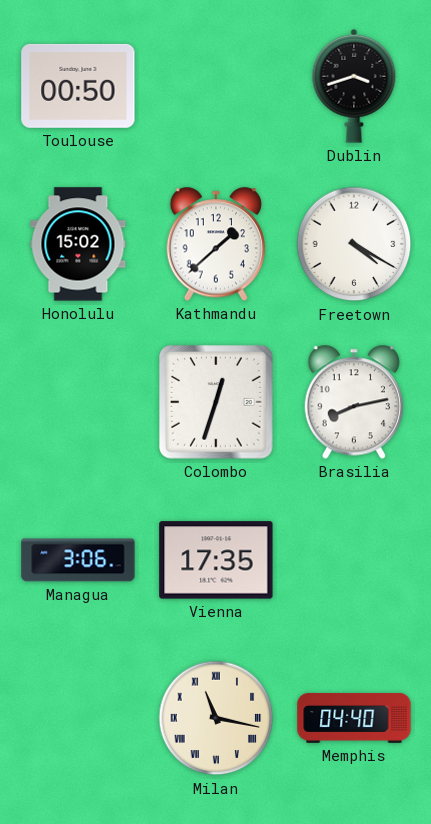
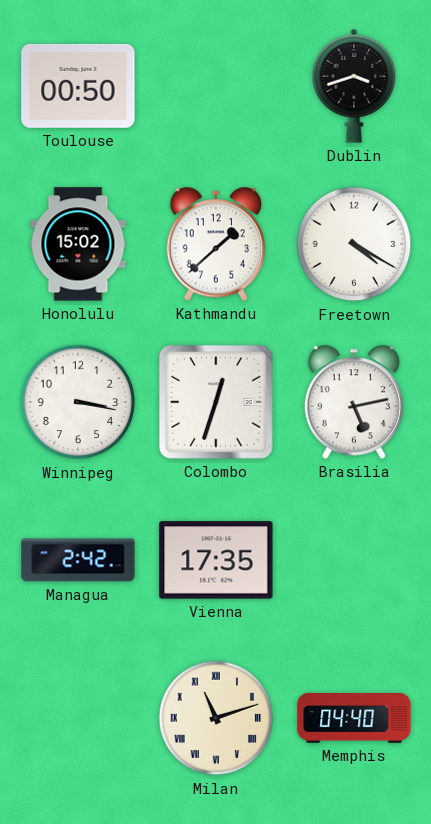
Winnipeg: none -> 3:17 (78, 402)
Brasilia: 8:13 -> 5:13 (353, 402)
Managua: 3:06 -> 2:42 (78, 560)
Milan: 11:17 -> 11:12 (216, 718)
